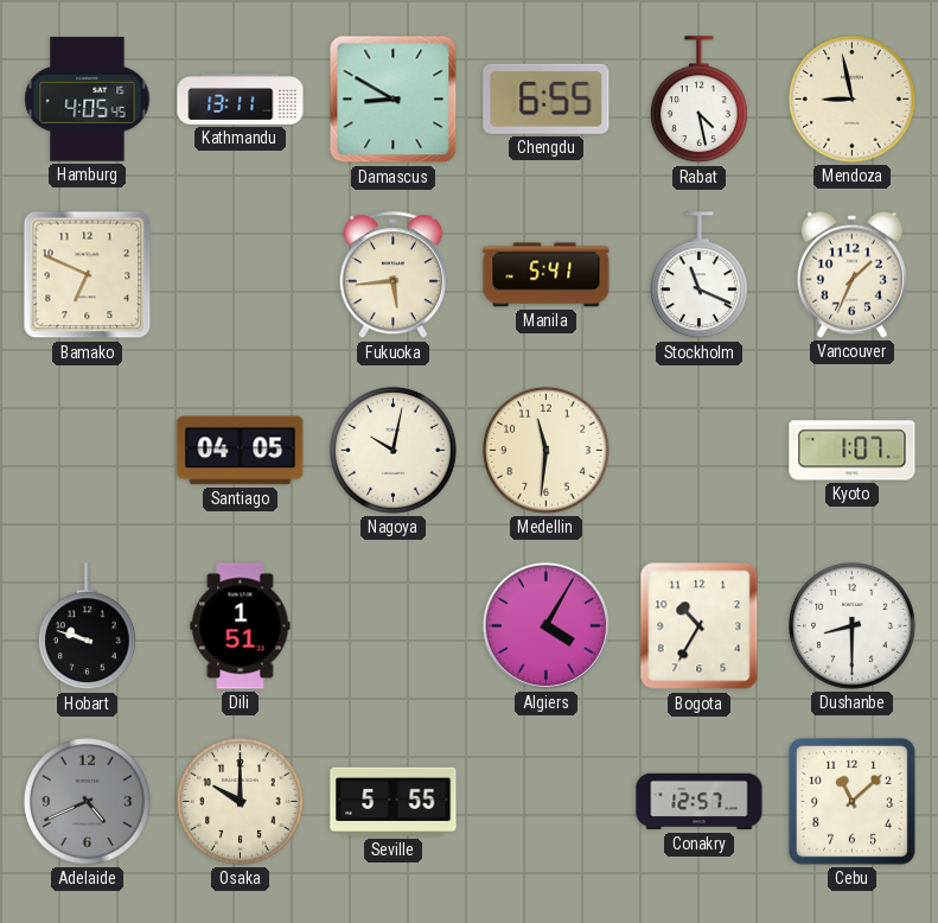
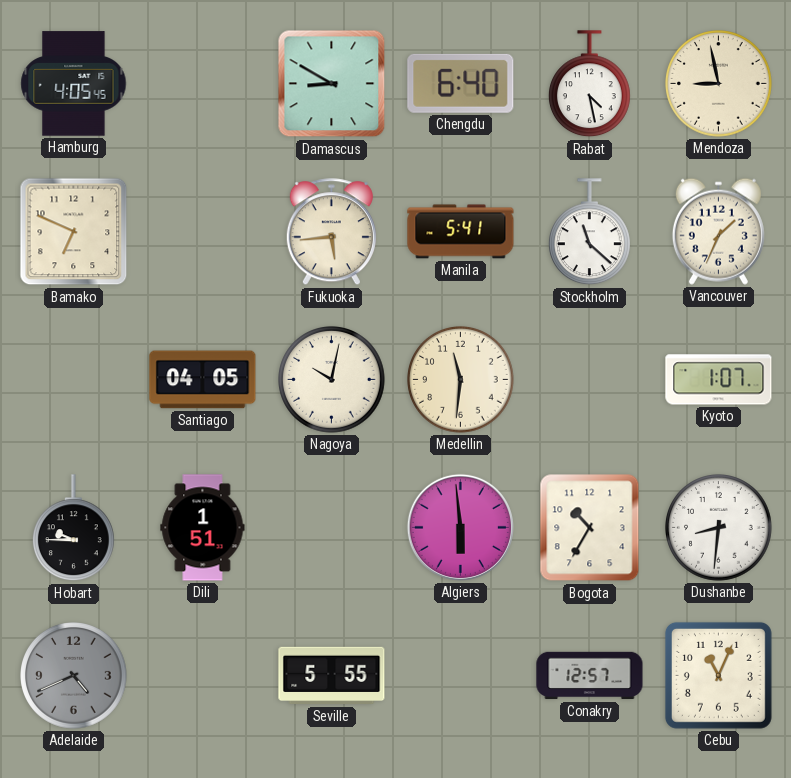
Kathmandu: 13:11 -> none (241, 100)
Chengdu: 6:55 -> 6:40 (461, 83)
Stockholm: 11:19 -> 11:22 (590, 232)
Hobart: 9:48 -> 9:45 (74, 528)
Algiers: 4:05 -> 5:59 (460, 527)
Dushanbe: 8:30 -> 8:31 (719, 528)
Osaka: 10:00 -> none (241, 802)
Cebu: 11:08 -> 11:04 (718, 675)
